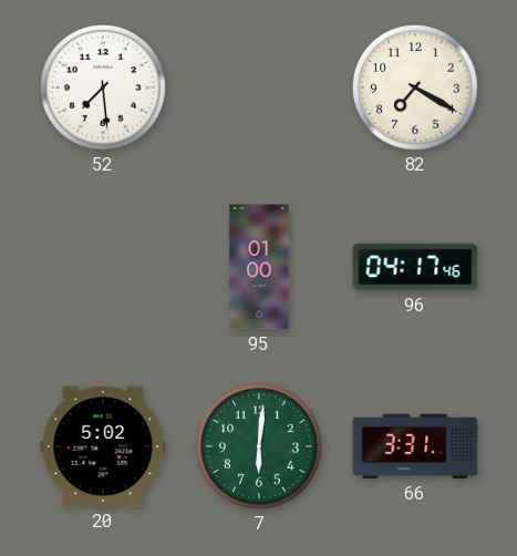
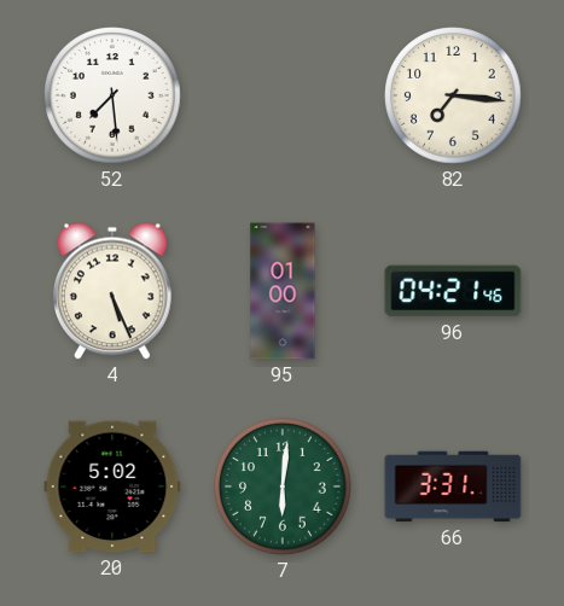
82: 7:20 -> 7:16 (454, 97)
4: none -> 5:26 (114, 291)
96: 04:17 -> 04:21 (453, 291)
